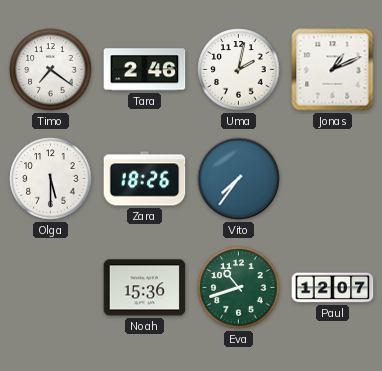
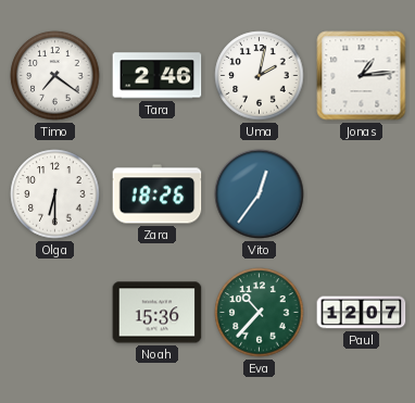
Jonas: 1:11 -> 1:14 (362, 76)
Olga: 5:30 -> 6:30 (55, 194)
Vito: 7:36 -> 12:36 (260, 194)
Eva: 10:42 -> 10:37 (260, 313)
